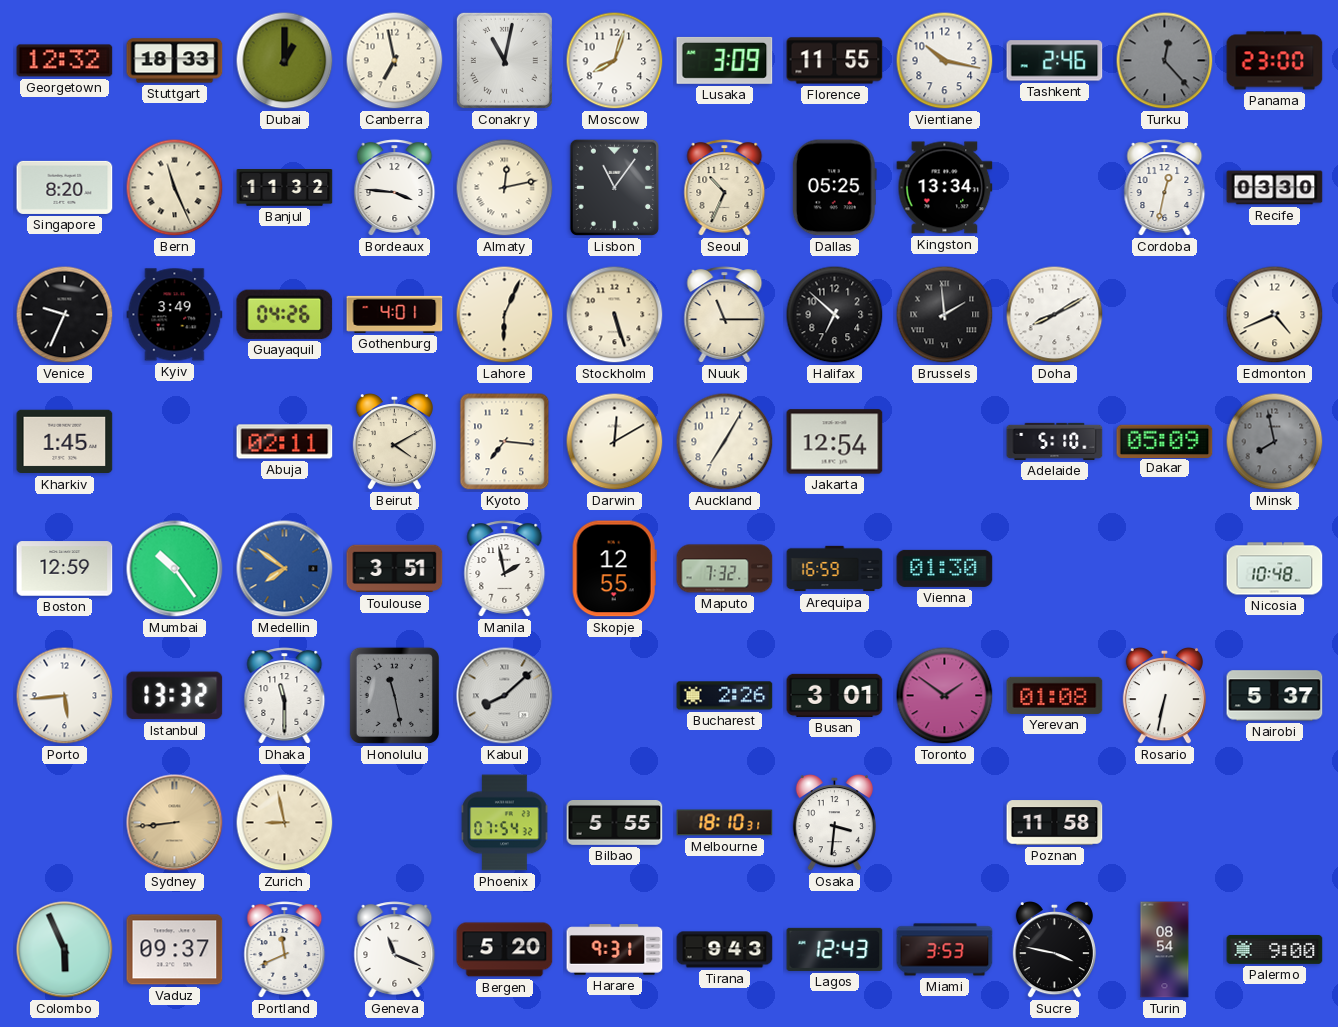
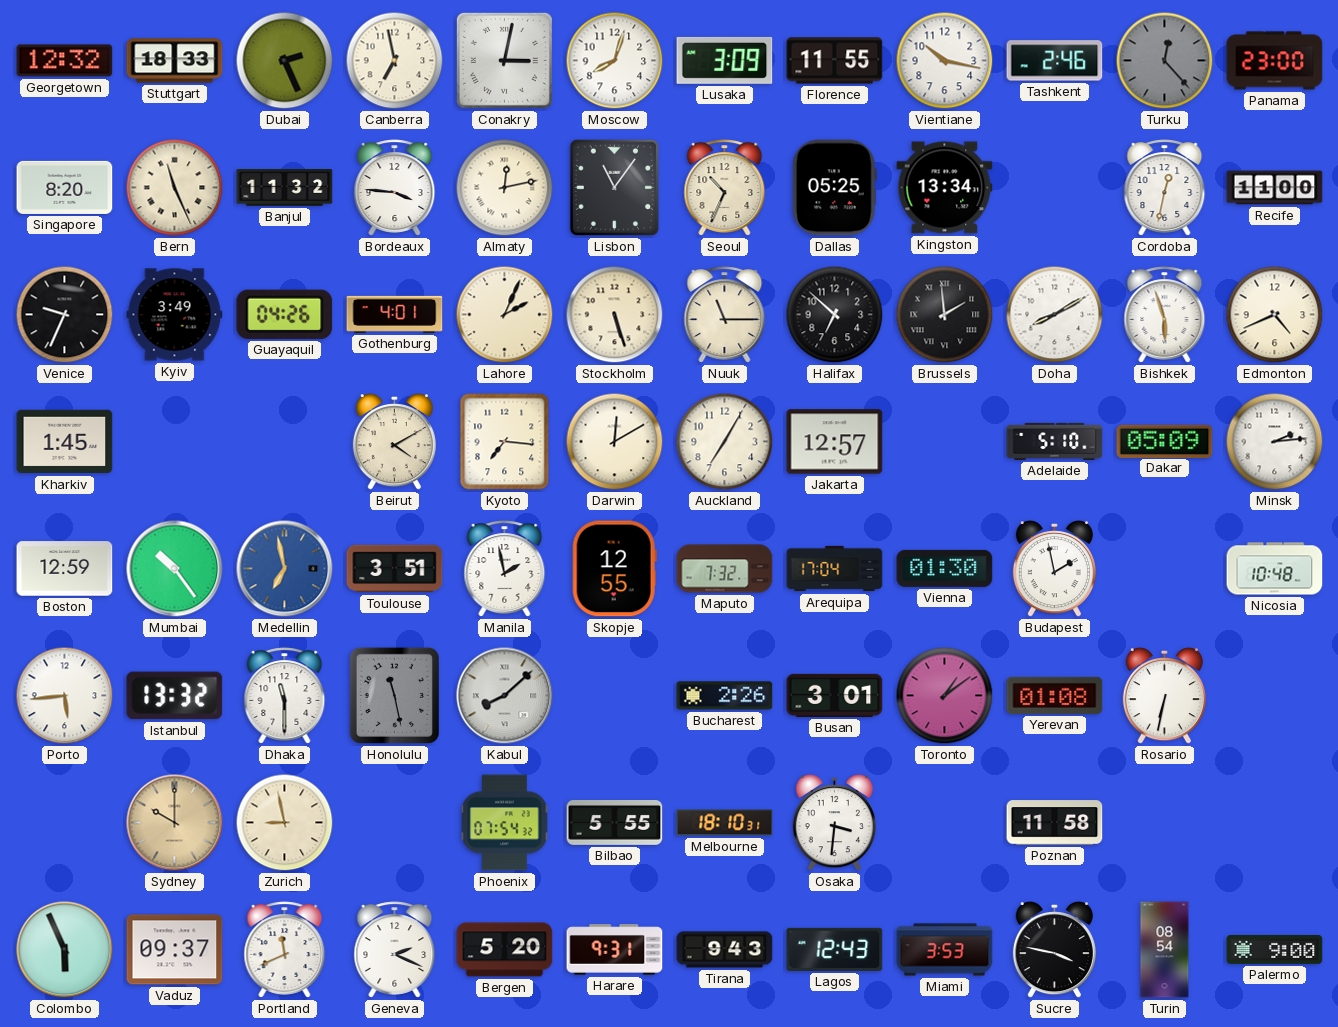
Dubai: 1:00 -> 2:26 (285, 61)
Conakry: 11:02 -> 3:02 (504, 60)
Recife: 03:30 -> 11:00 (1275, 188)
Lahore: 6:04 -> 2:04 (505, 315)
Bishkek: none -> 5:57 (1165, 315)
Abuja: 02:11 -> none (285, 442)
Jakarta: 12:54 -> 12:57 (835, 442)
Minsk: 7:58 -> 2:14 (1275, 442)
Minsk dial: grey -> white (1275, 442)
Medellin: 7:51 -> 6:58 (285, 569)
Arequipa: 16:59 -> 17:04 (835, 569)
Budapest: none -> 1:58 (1054, 570)
Toronto: 1:51 -> 1:09 (945, 696)
Nairobi: 5:37 -> none (1275, 696)
Sydney: 8:44 -> 10:00 (175, 823)
Geneva: 11:19 -> 2:19 (395, 950)
